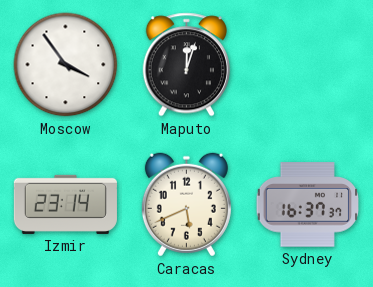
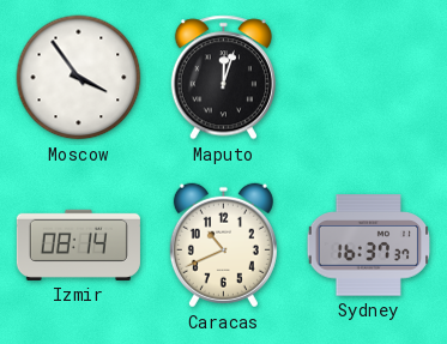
Izmir: 23:14 -> 08:14 (78, 245)
Caracas: 5:41 -> 10:41 (223, 246)
